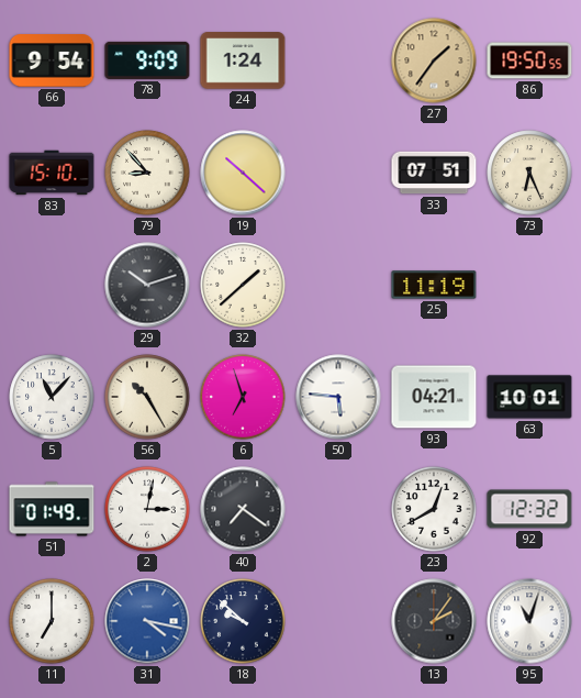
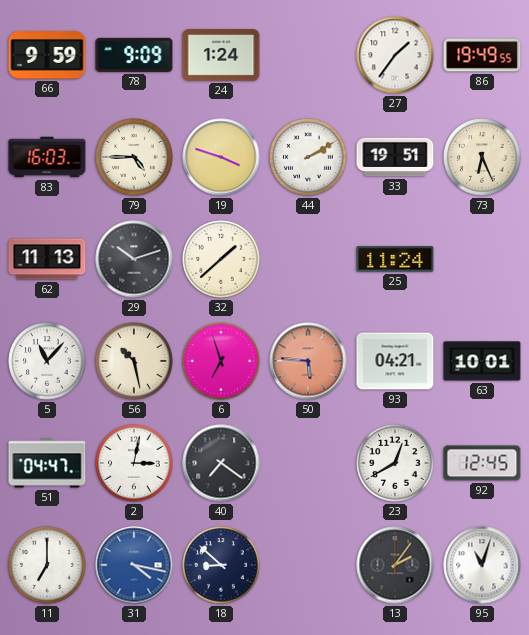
66: 9:54 -> 9:59 (47, 55)
27 dial: champagne -> white (395, 55)
86: 19:50 -> 19:49 (482, 55)
83: 15:10 -> 16:03 (47, 157)
79: 8:53 -> 4:45 (134, 157)
19: 10:22 -> 3:48 (221, 157)
44: none -> 2:10 (308, 157)
33: 07:51 -> 19:51 (395, 157)
62: none -> 11:13 (47, 259)
25: 11:19 -> 11:24 (395, 259)
56: 10:25 -> 10:28 (134, 361)
50 dial: white -> salmon (308, 361)
51: 01:49 -> 04:47 (47, 463)
92: 12:32 -> 12:45 (482, 463)
18: 9:52 -> 8:52 (221, 565)
